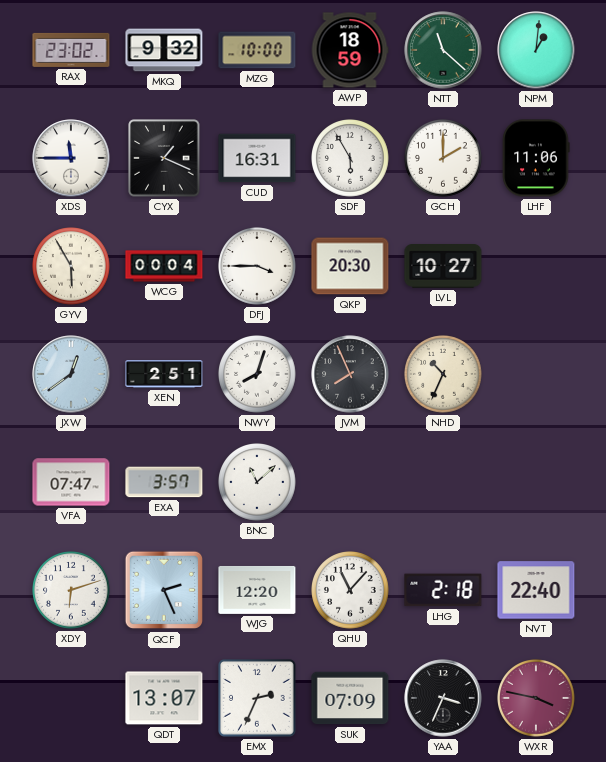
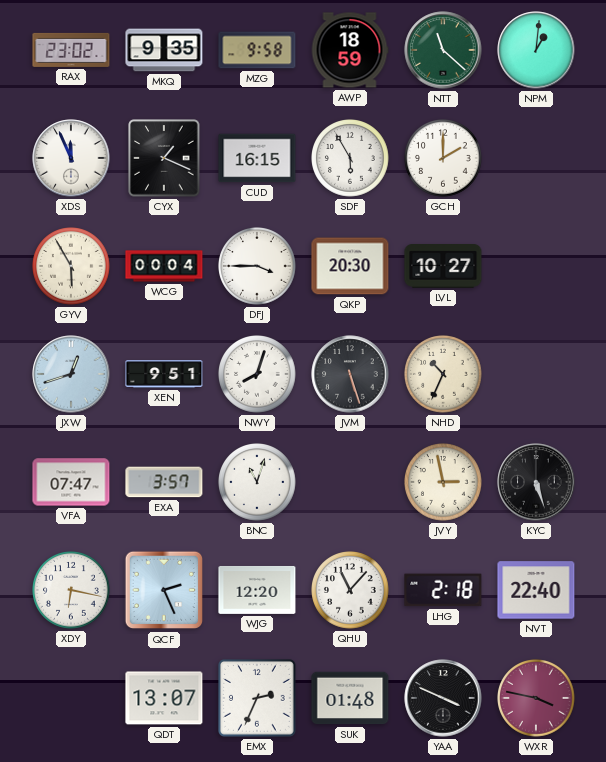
MKQ: 9:32 -> 9:35 (164, 50)
MZG: 10:00 -> 9:58 (257, 50)
XDS: 11:45 -> 11:56 (71, 158)
CUD: 16:31 -> 16:15 (257, 158)
LHF: 11:06 -> none (536, 158)
JXW: 12:39 -> 12:42 (71, 374)
XEN: 2:51 -> 9:51 (164, 374)
JVM: 7:56 -> 5:27 (350, 374)
BNC: 11:08 -> 11:03 (258, 483)
JVY: none -> 2:58 (444, 483)
KYC: none -> 5:27 (536, 482)
XDY: 6:12 -> 6:17 (72, 591)
SUK: 07:09 -> 01:48 (350, 698)
YAA: 3:34 -> 3:49 (443, 698)
